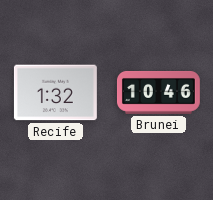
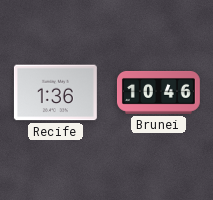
Recife: 1:32 -> 1:36 (55, 93)
